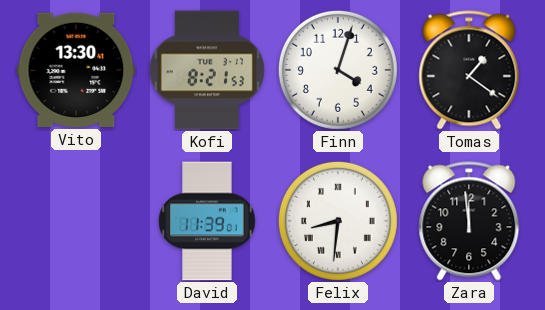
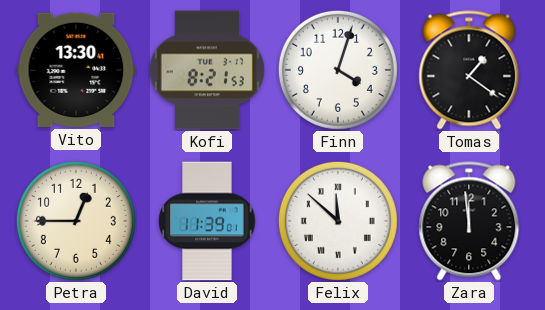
Petra: none -> 12:45 (76, 221)
Felix: 8:31 -> 11:52 (338, 221)
